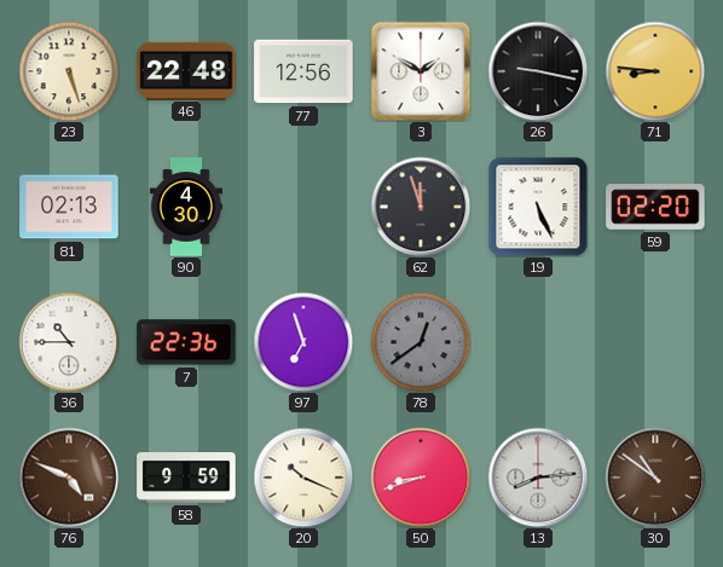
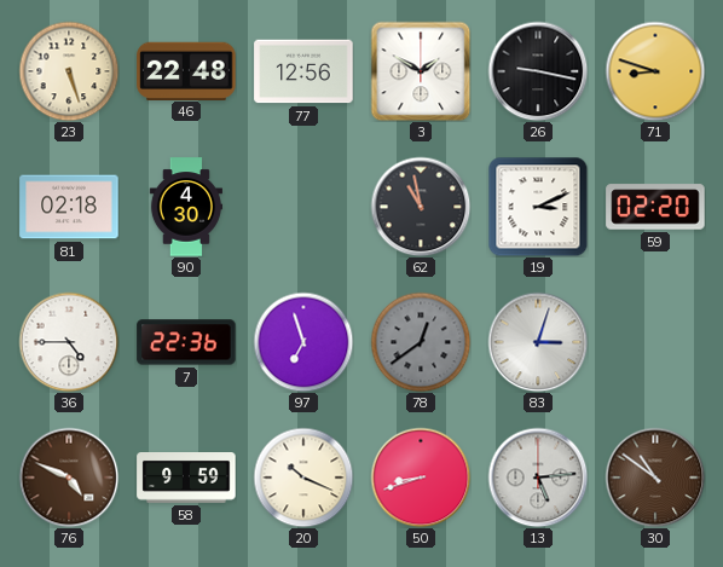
71: 8:46 -> 8:48 (655, 71)
81: 02:13 -> 02:18 (69, 207)
62: 11:57 -> 10:58 (421, 207)
19: 5:26 -> 3:11 (538, 207)
36: 10:45 -> 4:45 (69, 342)
83: none -> 3:03 (538, 342)
13: 8:14 -> 5:14 (538, 478)
